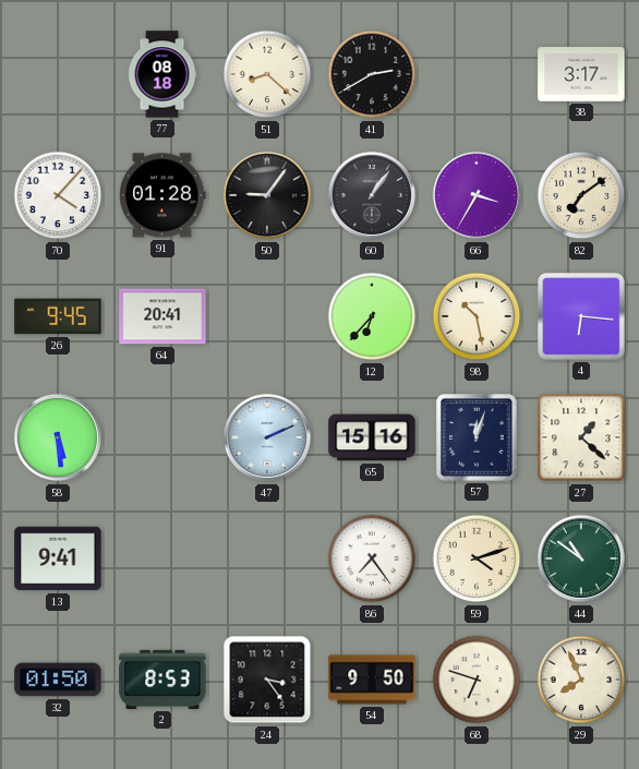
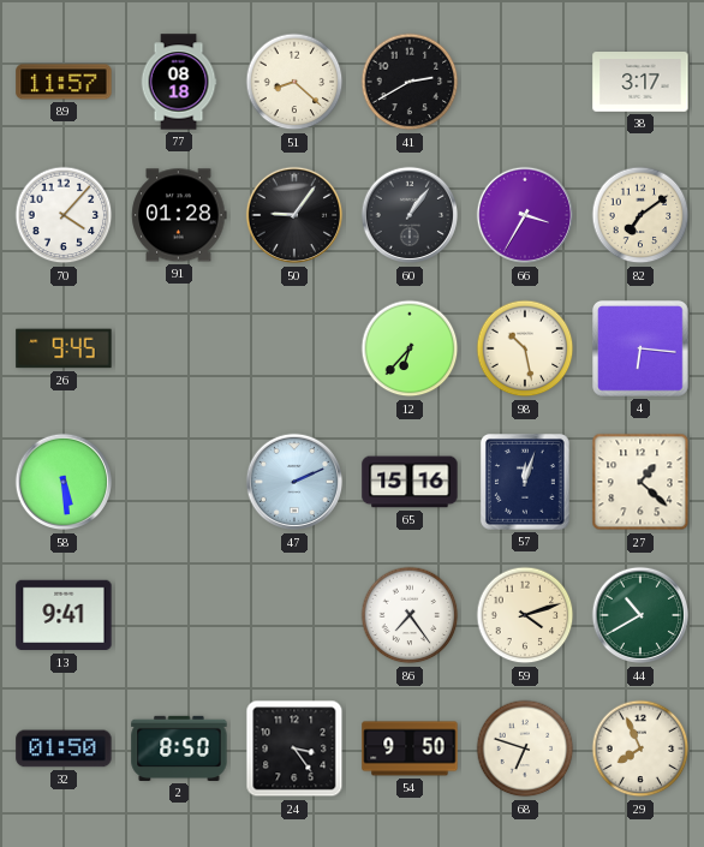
89: none -> 11:57 (64, 82)
64: 20:41 -> none (162, 316)
44: 10:51 -> 10:40 (640, 615)
2: 8:53 -> 8:50 (179, 748)
